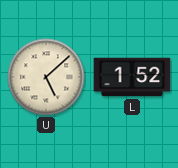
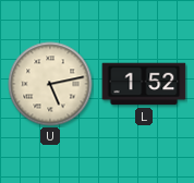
U: 5:08 -> 5:13 (50, 84)
